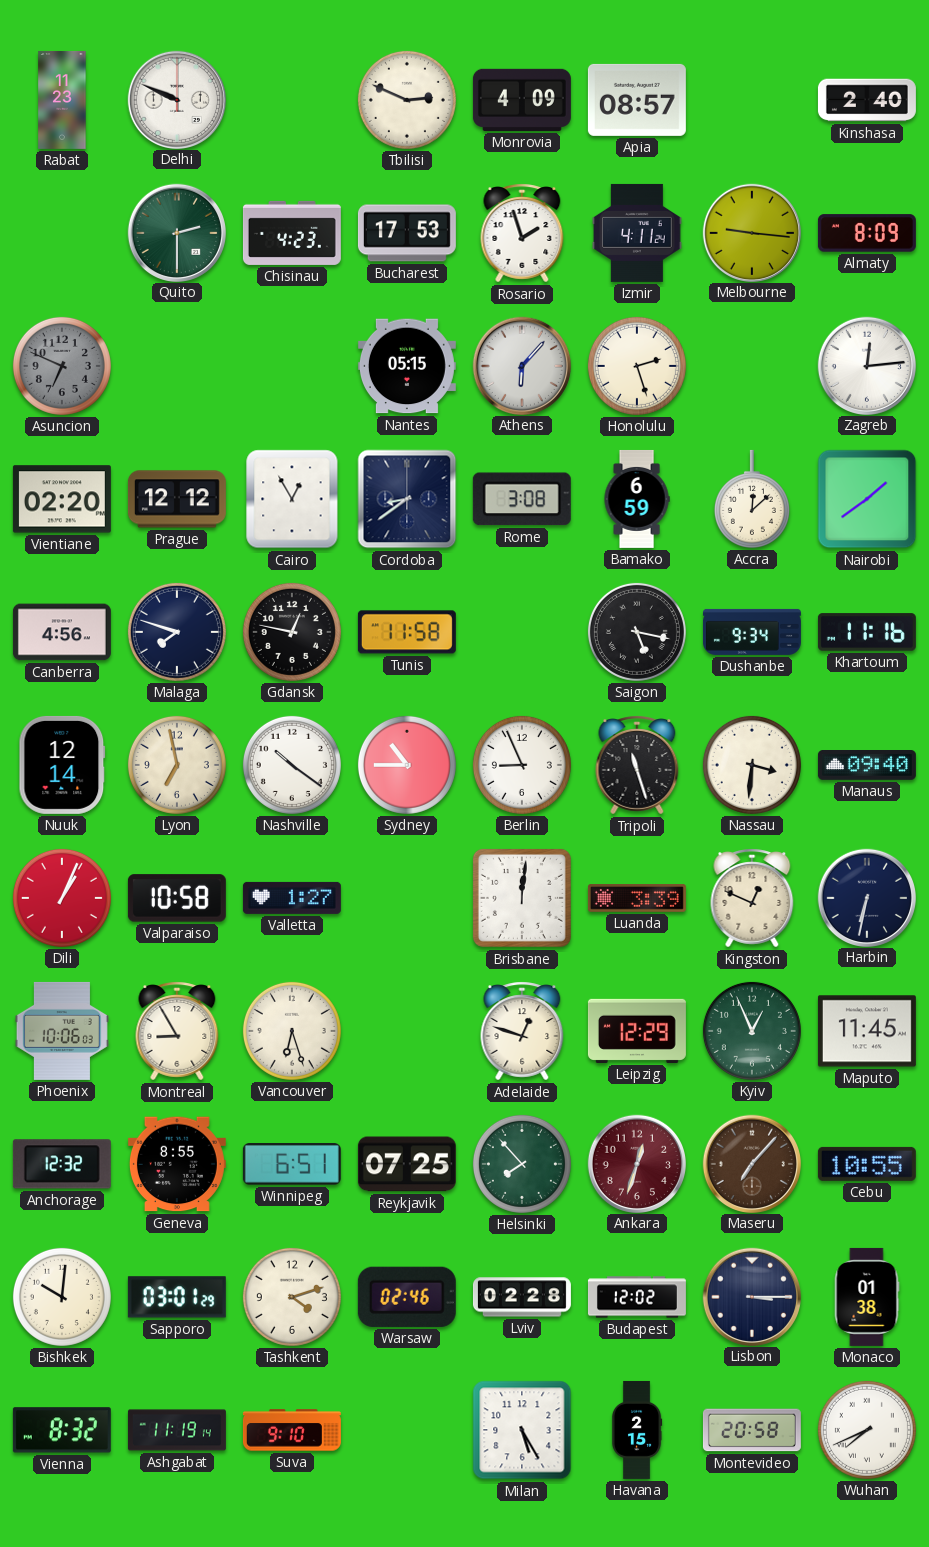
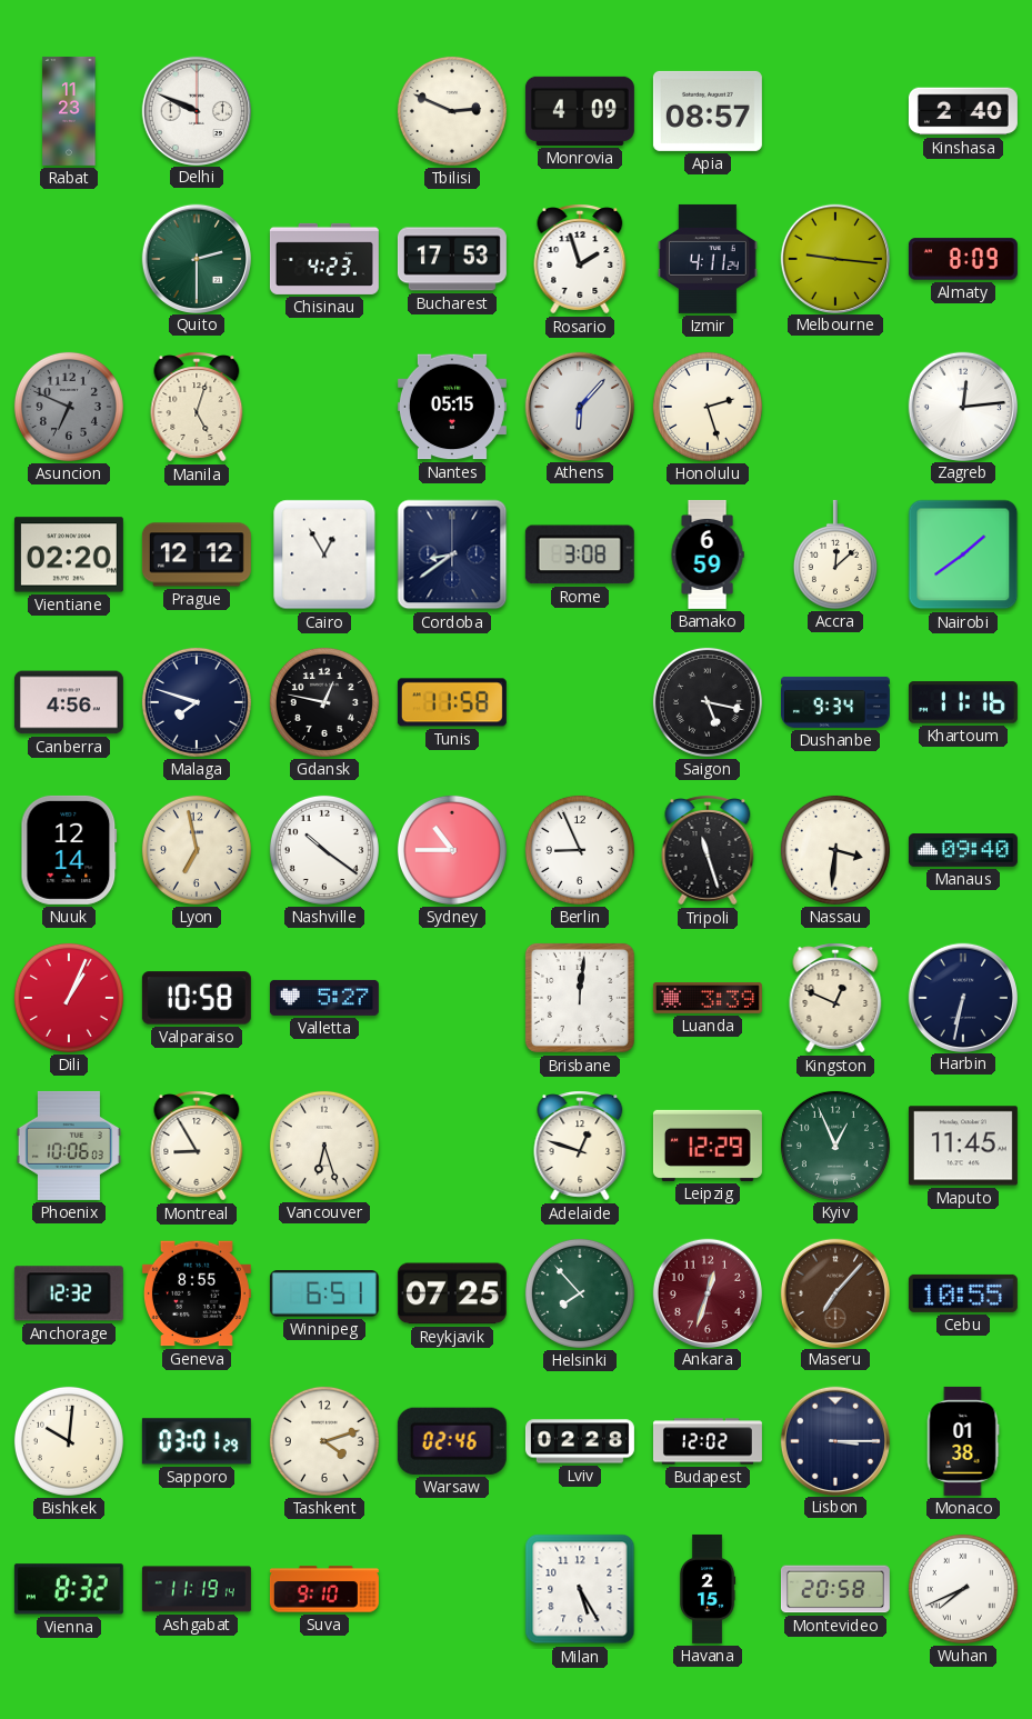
Manila: none -> 5:03 (197, 407)
Valletta: 1:27 -> 5:27 (324, 998)
